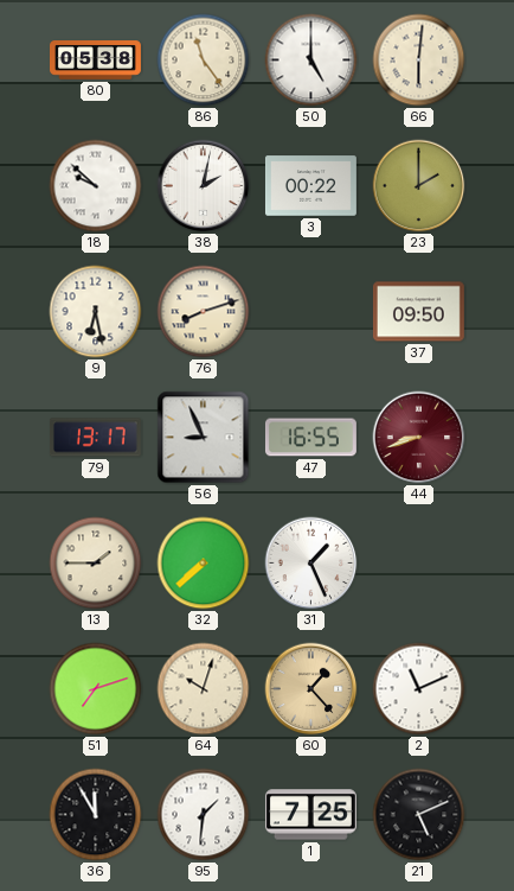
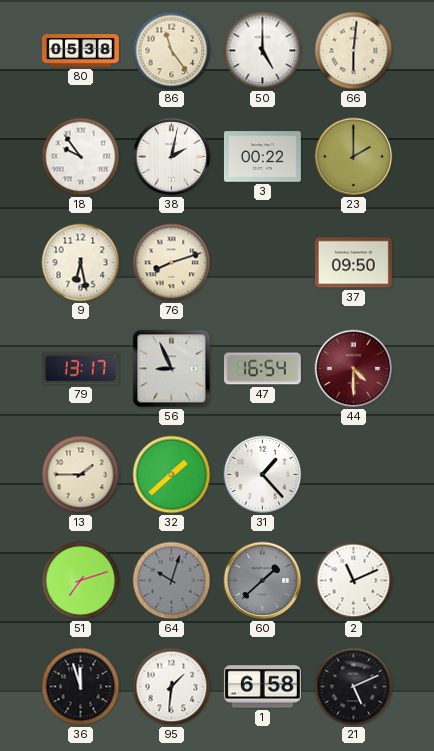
18: 9:52 -> 9:54 (81, 157)
47: 16:55 -> 16:54 (262, 369)
44: 8:42 -> 4:30 (354, 369)
32: 7:38 -> 1:38 (172, 475)
31: 1:26 -> 1:23 (263, 475)
64 dial: cream -> grey (172, 581)
60: 1:23 -> 1:38 (263, 581)
60 dial: champagne -> grey (263, 581)
36: 11:55 -> 11:57 (81, 687)
1: 7:25 -> 6:58 (262, 687)
